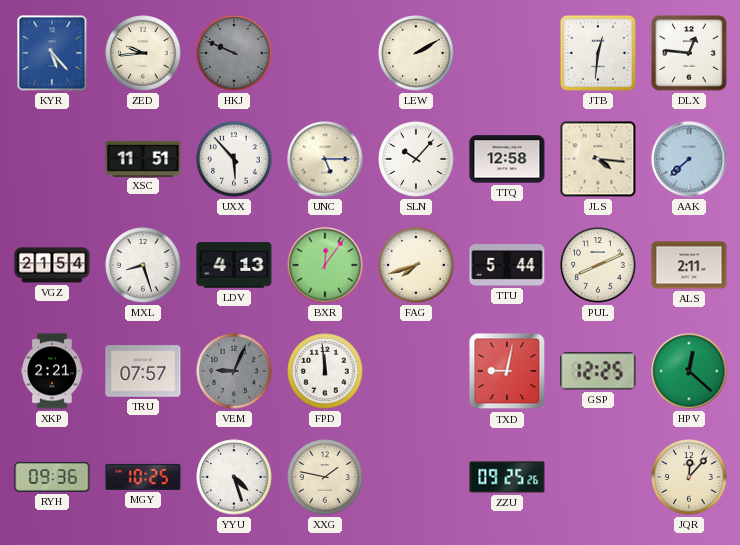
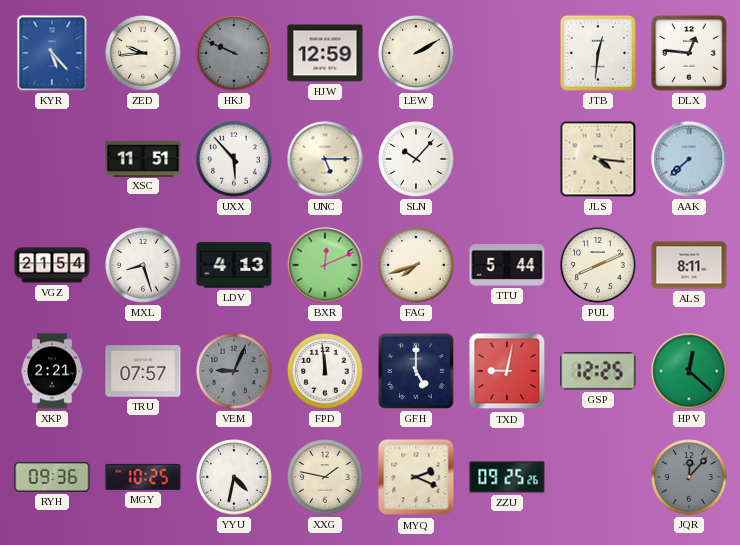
HJW: none -> 12:59 (325, 53)
TTQ: 12:58 -> none (507, 159)
BXR: 12:06 -> 12:11 (325, 265)
ALS: 2:11 -> 8:11 (689, 265)
GFH: none -> 5:00 (416, 371)
YYU: 4:27 -> 4:32 (234, 477)
MYQ: none -> 2:19 (416, 477)
JQR dial: cream -> grey (689, 477)
